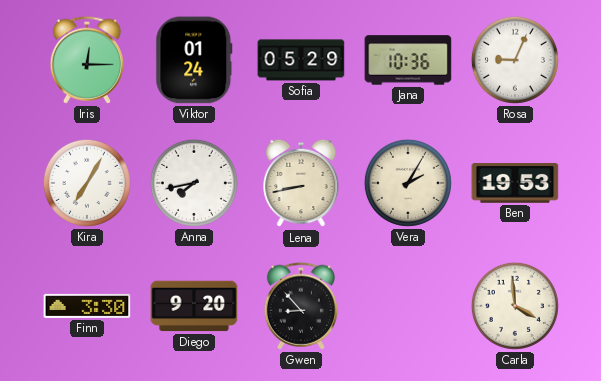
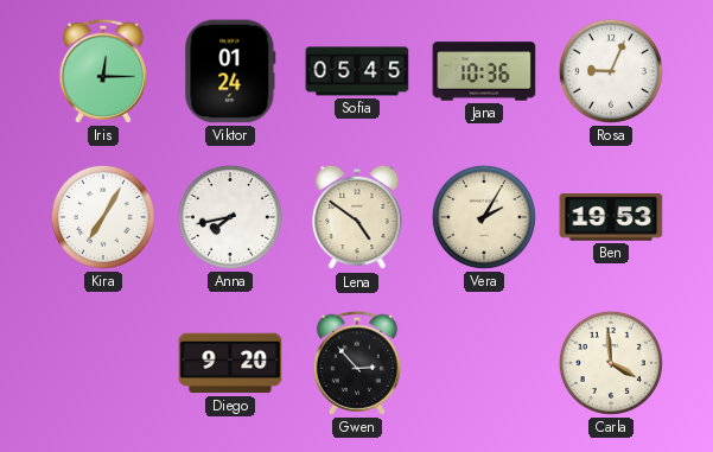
Sofia: 05:29 -> 05:45 (357, 71)
Lena: 8:43 -> 4:51 (357, 217)
Finn: 3:30 -> none (87, 306)
Gwen: 8:53 -> 2:53 (356, 363)
